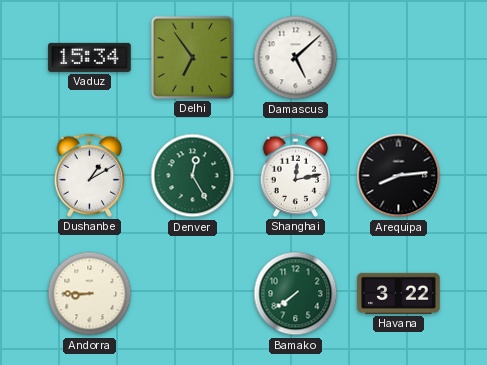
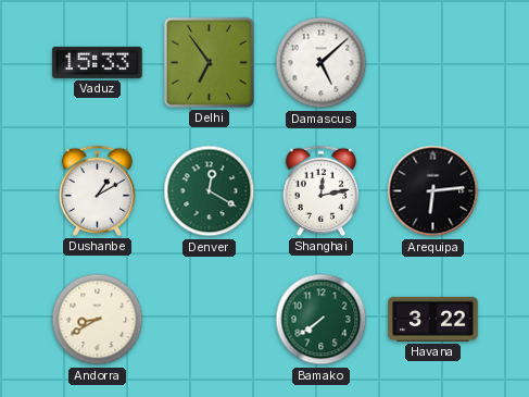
Vaduz: 15:34 -> 15:33 (98, 62)
Denver: 12:25 -> 12:20 (210, 191)
Arequipa: 8:14 -> 6:14 (433, 191)
Andorra: 8:45 -> 8:40 (98, 320)
